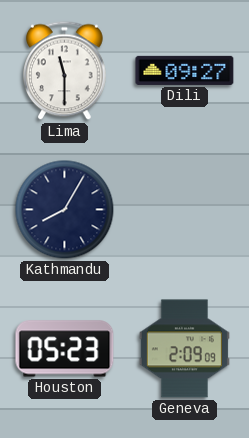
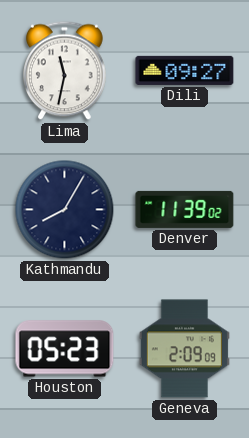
Lima: 11:30 -> 11:32 (65, 71)
Denver: none -> 11:39 (185, 209)
